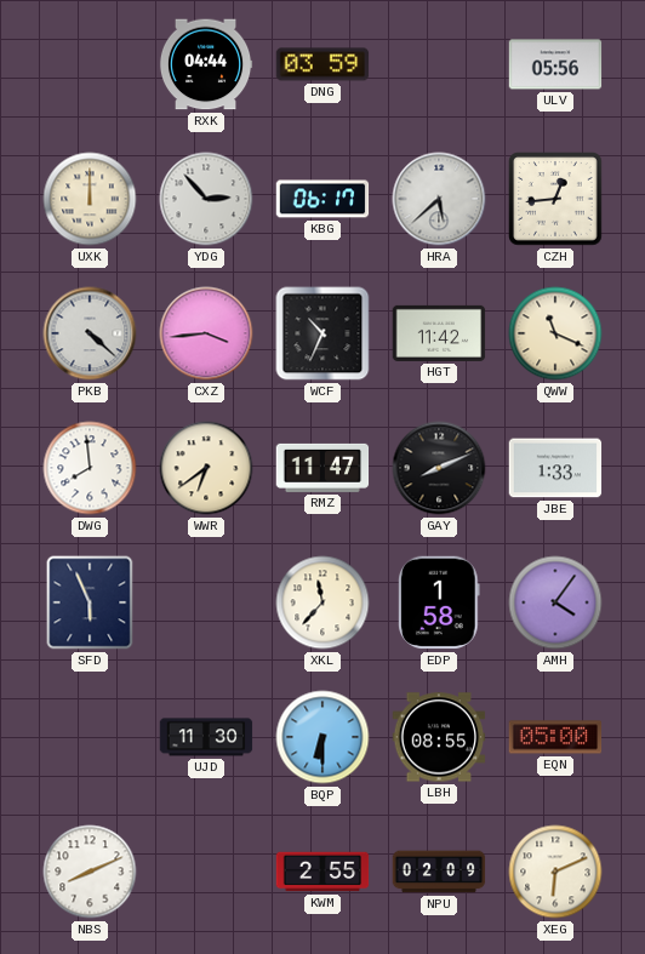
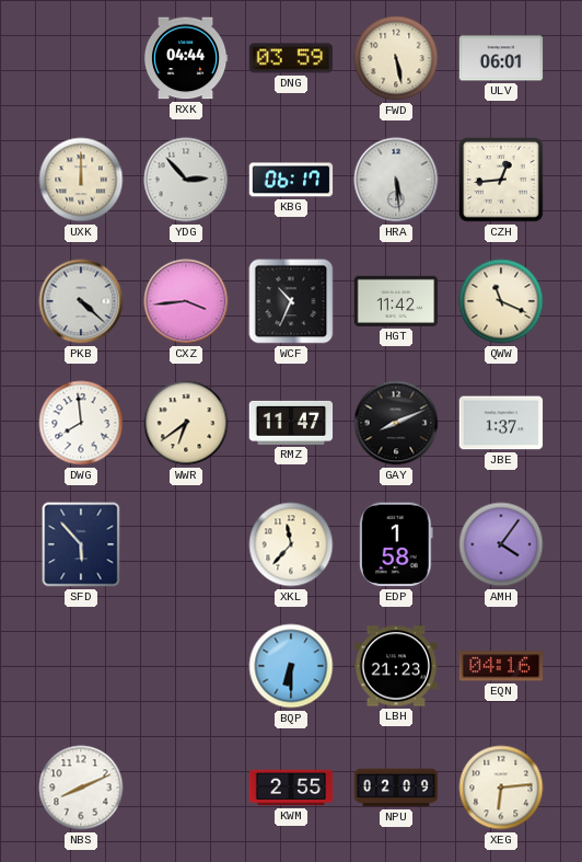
FWD: none -> 5:28 (396, 58)
ULV: 05:56 -> 06:01 (501, 58)
HRA: 5:38 -> 5:29 (396, 180)
JBE: 1:33 -> 1:37 (501, 423)
SFD: 5:56 -> 5:53 (81, 544)
UJD: 11:30 -> none (206, 737)
LBH: 08:55 -> 21:23 (396, 666)
EQN: 05:00 -> 04:16 (501, 666)
XEG: 6:11 -> 6:14 (501, 788)
